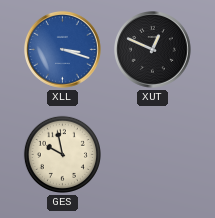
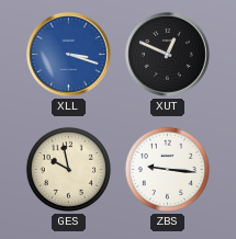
ZBS: none -> 9:16 (167, 169)
